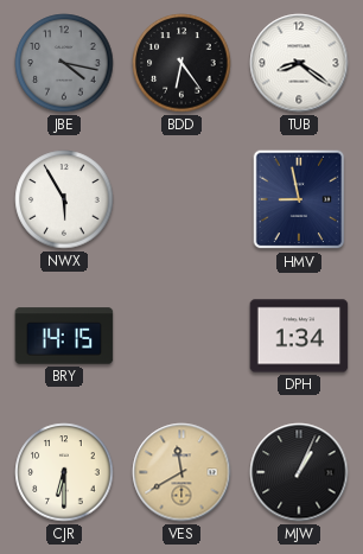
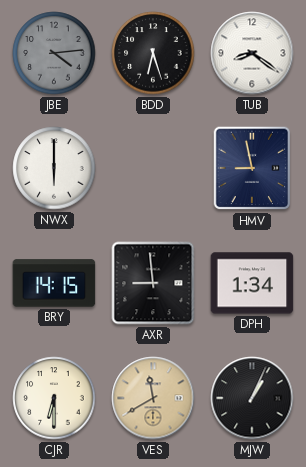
JBE: 4:17 -> 4:14 (54, 53)
BDD: 6:24 -> 6:27 (153, 53)
NWX: 5:55 -> 6:00 (54, 168)
AXR: none -> 8:59 (153, 283)
